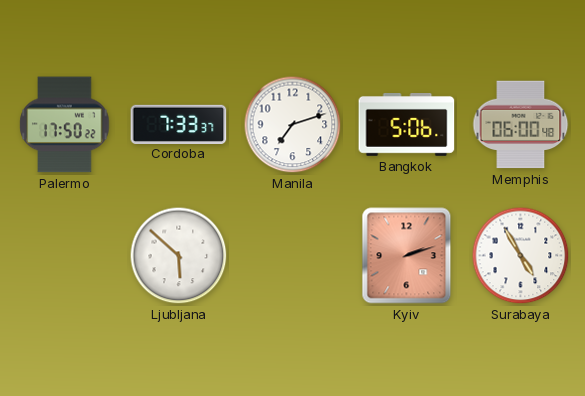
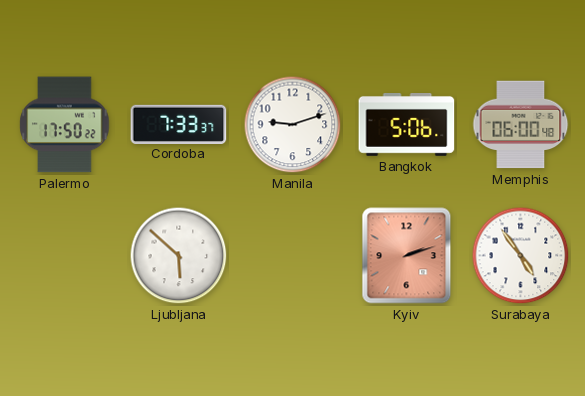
Manila: 7:12 -> 9:12 (293, 125)
Surabaya: 4:55 -> 4:54 (521, 256)
